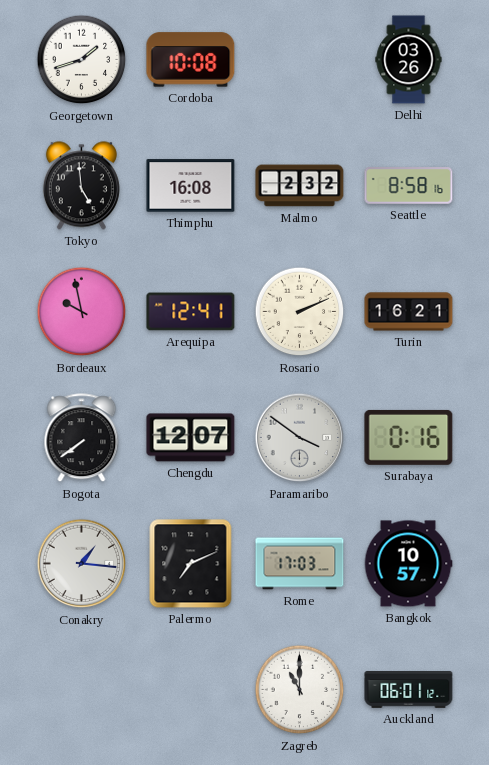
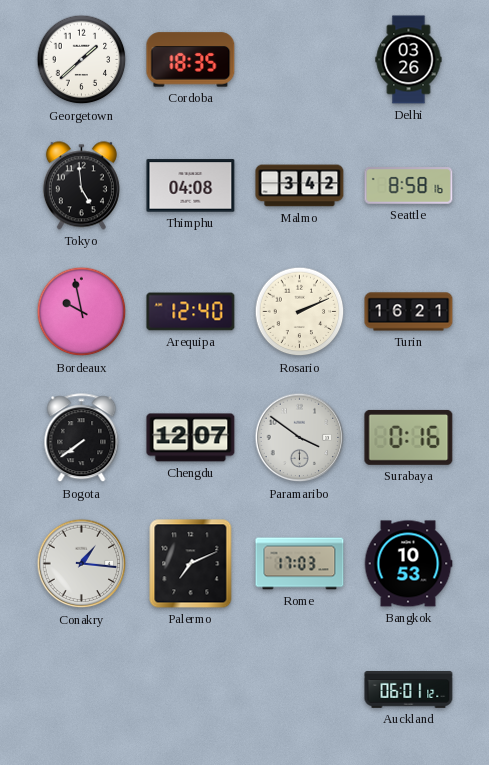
Georgetown: 1:42 -> 1:38 (82, 60)
Cordoba: 10:08 -> 18:35 (191, 60)
Thimphu: 16:08 -> 04:08 (191, 186)
Malmo: 2:32 -> 3:42 (300, 186)
Arequipa: 12:41 -> 12:40 (191, 312)
Bangkok: 10:57 -> 10:53 (408, 564)
Zagreb: 11:00 -> none (300, 690)
